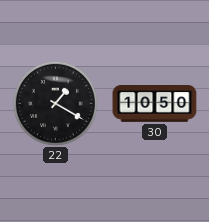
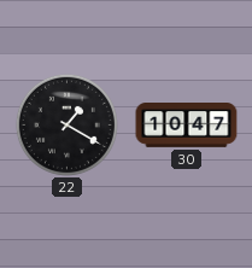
30: 10:50 -> 10:47 (187, 126)
